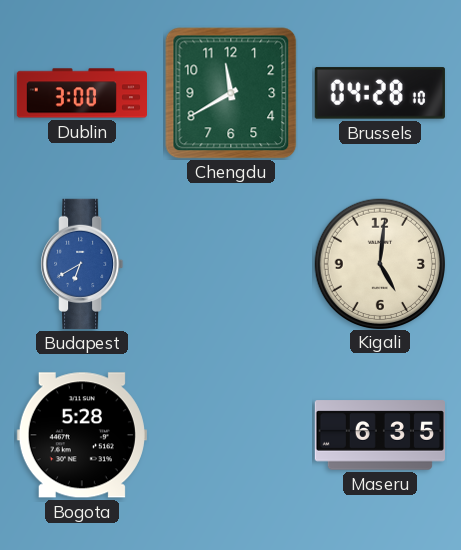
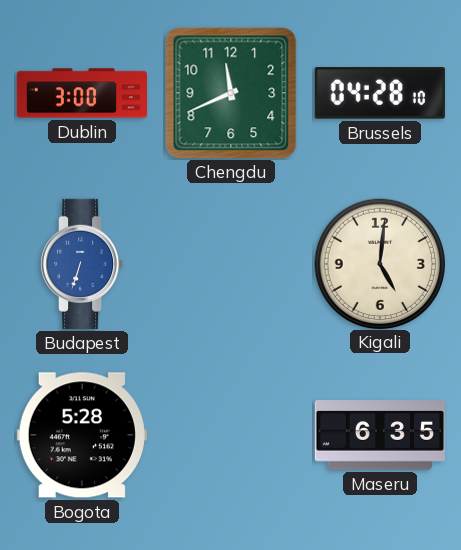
Chengdu: 11:40 -> 11:41 (231, 93)
Budapest: 6:40 -> 6:33 (82, 264)
